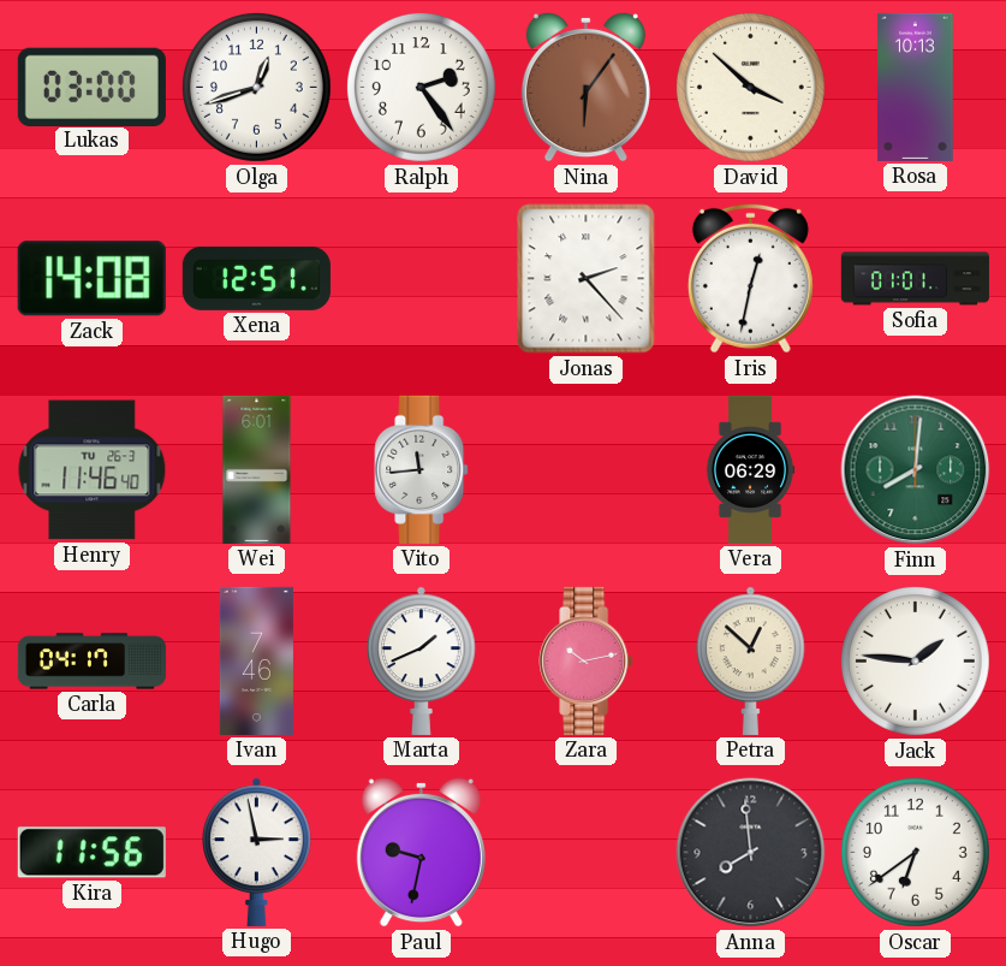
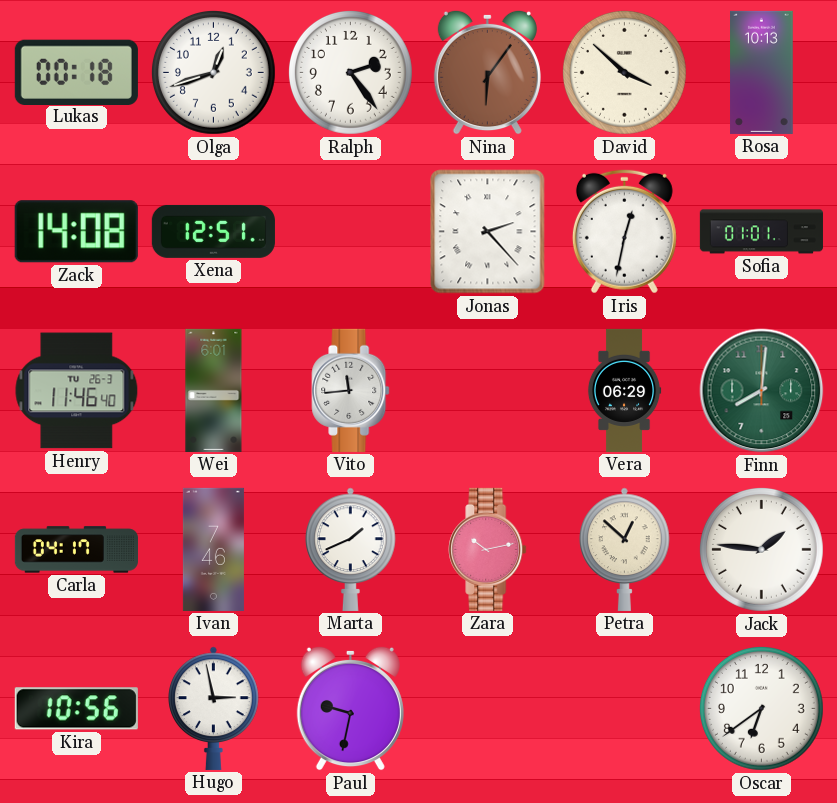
Lukas: 03:00 -> 00:18 (76, 72)
Kira: 11:56 -> 10:56 (76, 709)
Anna: 7:59 -> none (751, 853)
